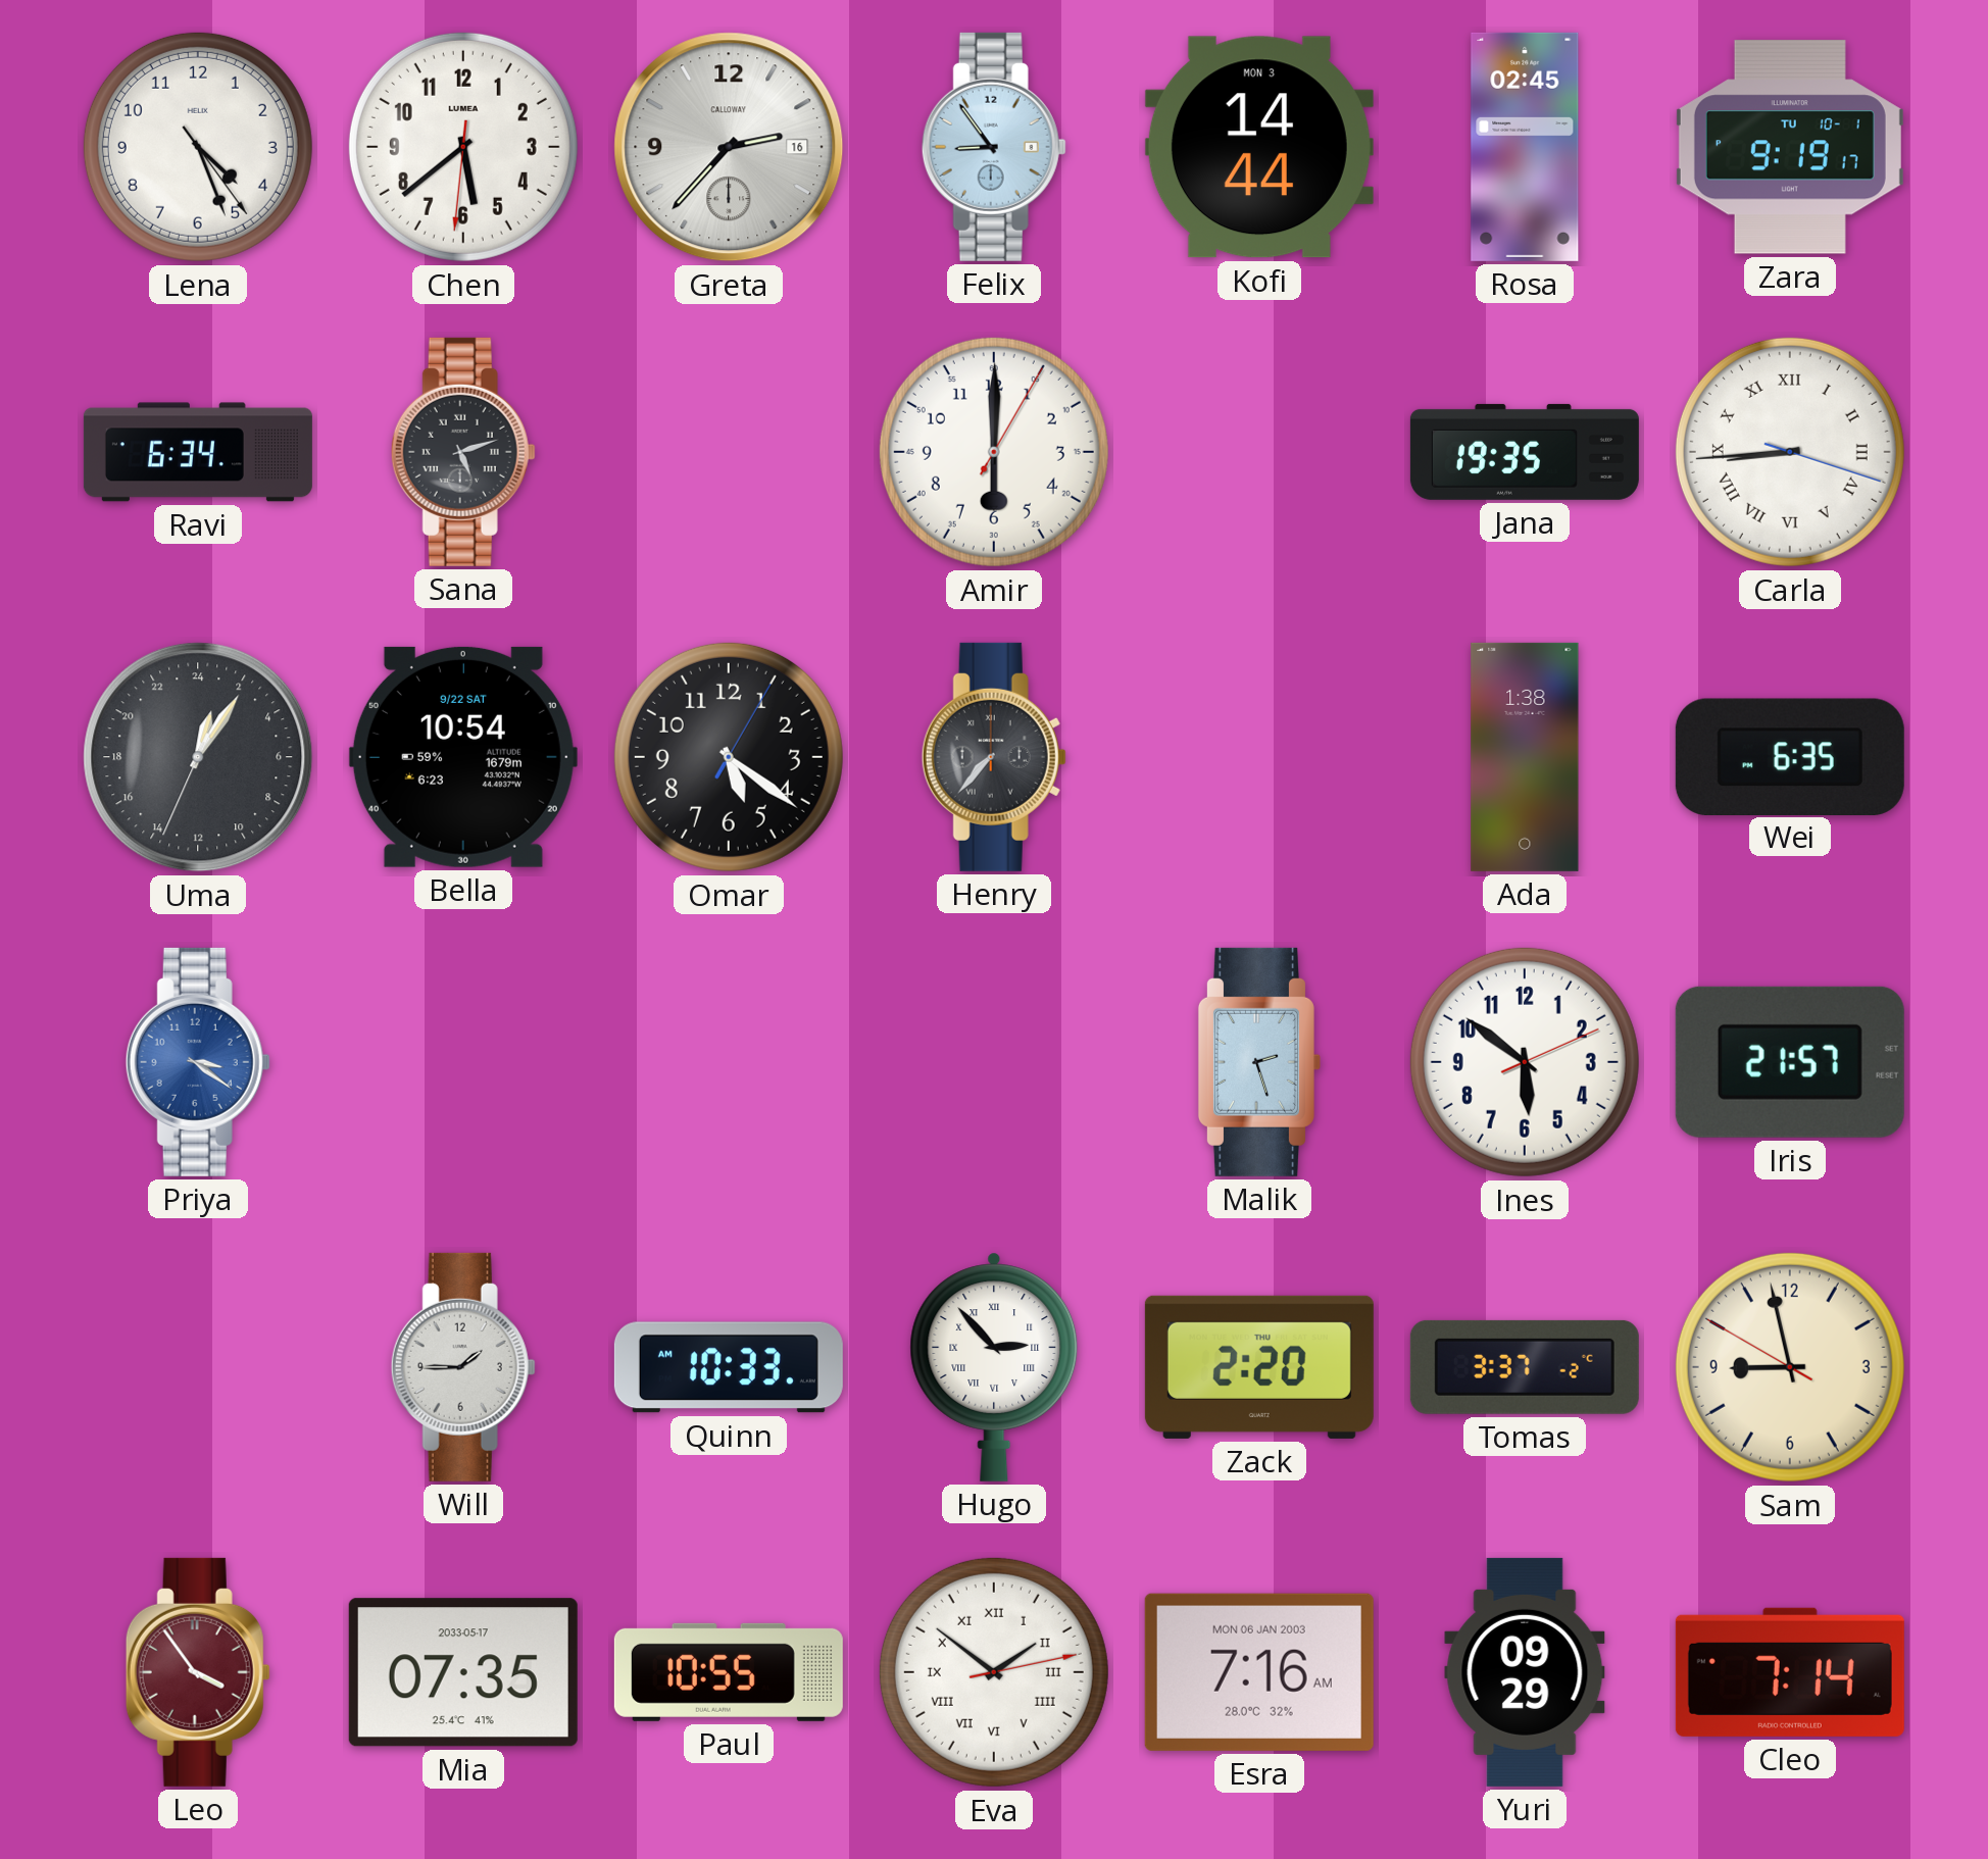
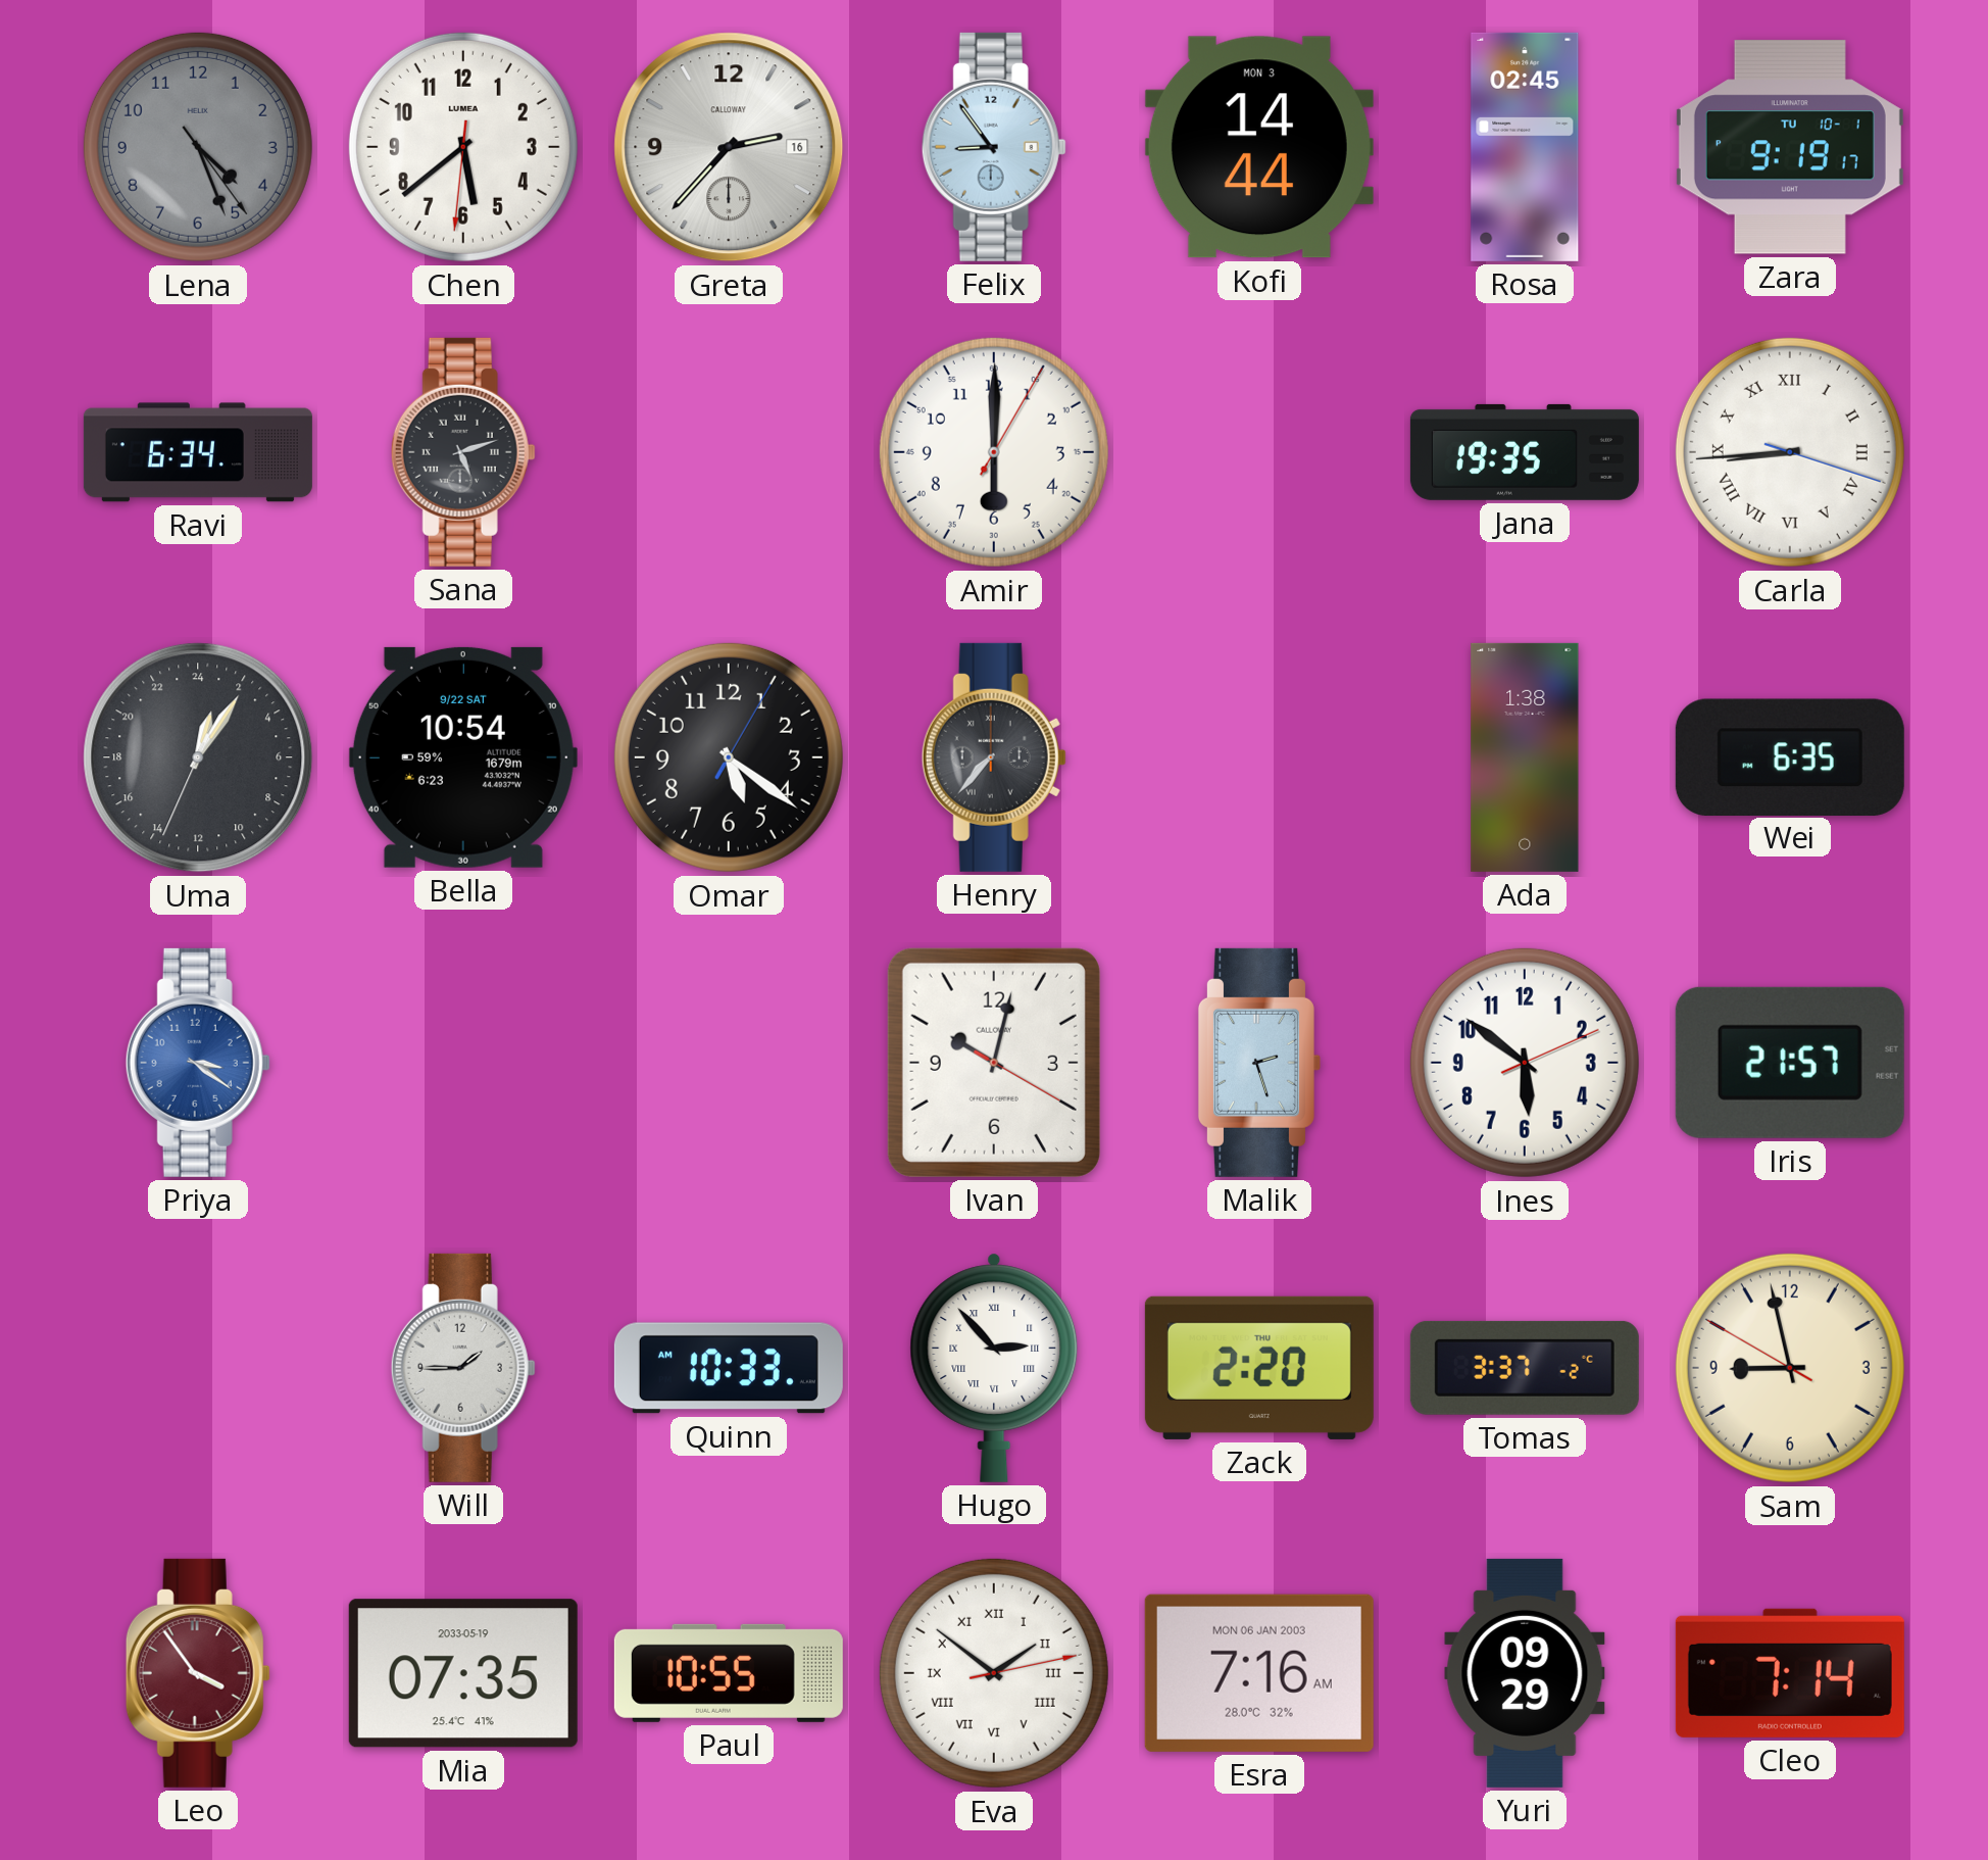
Lena dial: white -> grey (198, 147)
Ivan: none -> 10:02 (994, 1063)
Mia date: 2033-05-17 -> 2033-05-19 (463, 1673)
